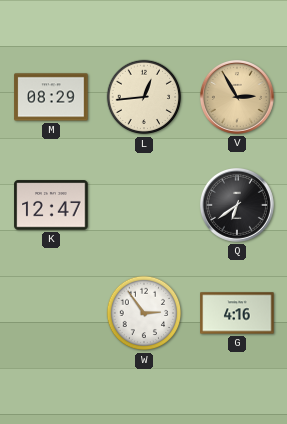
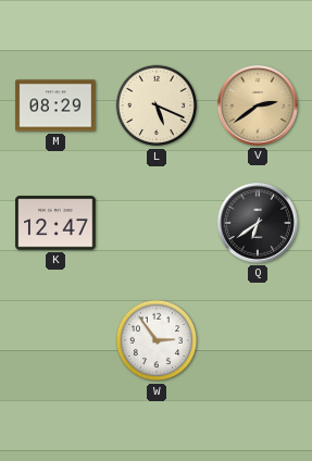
L: 12:44 -> 5:19 (157, 105)
V: 2:55 -> 2:39 (258, 105)
G: 4:16 -> none (237, 313)
